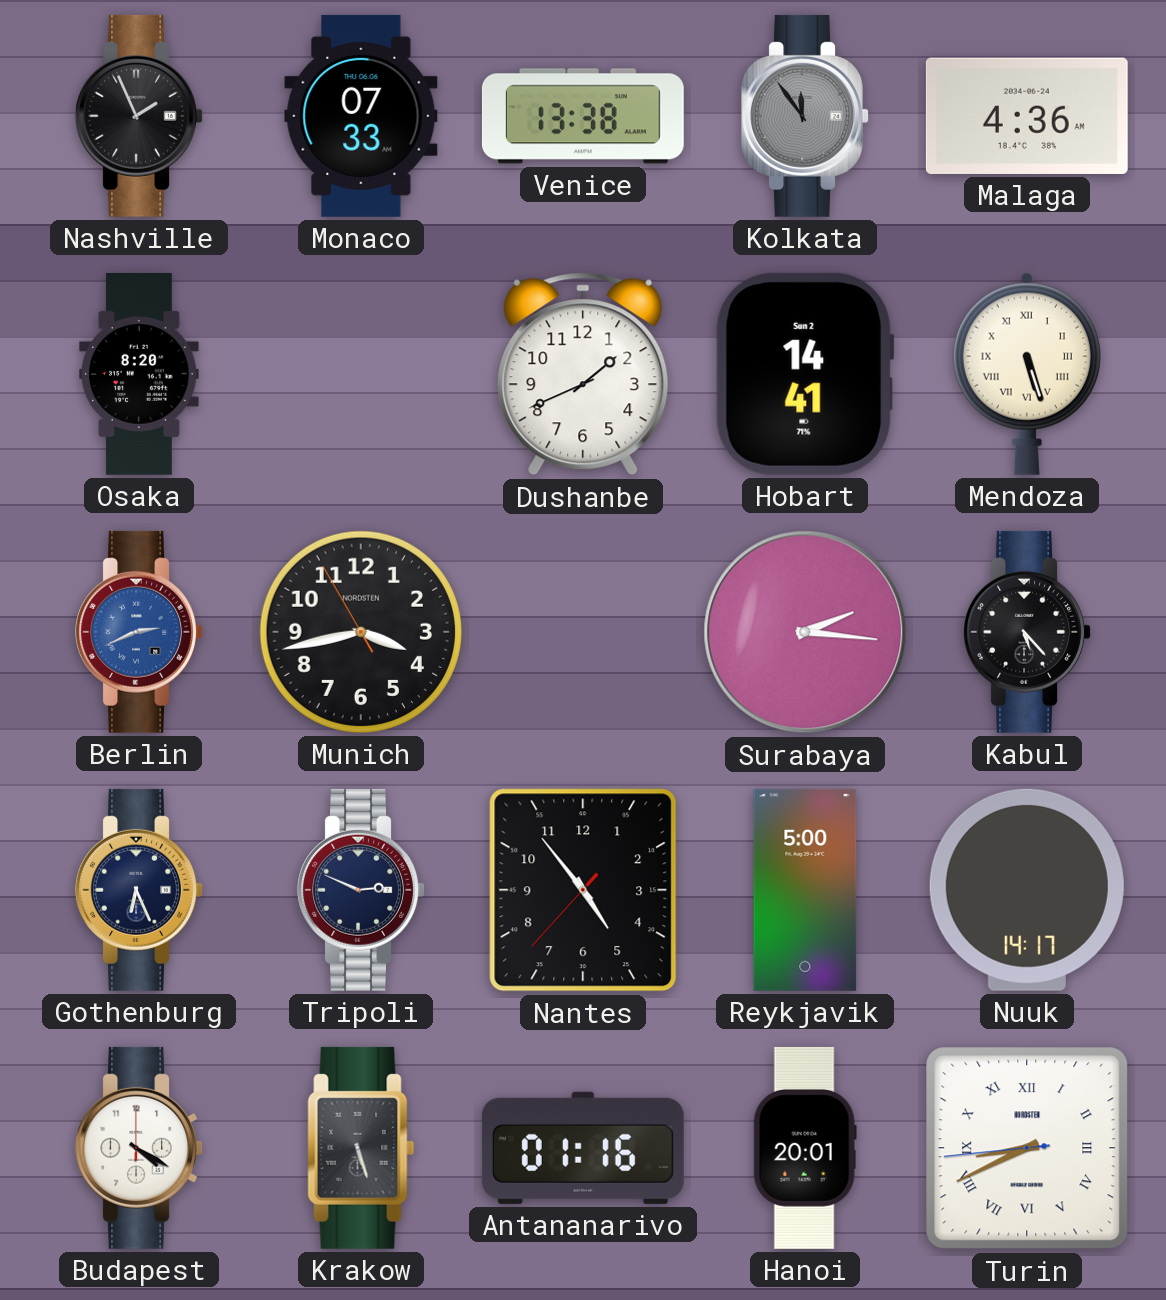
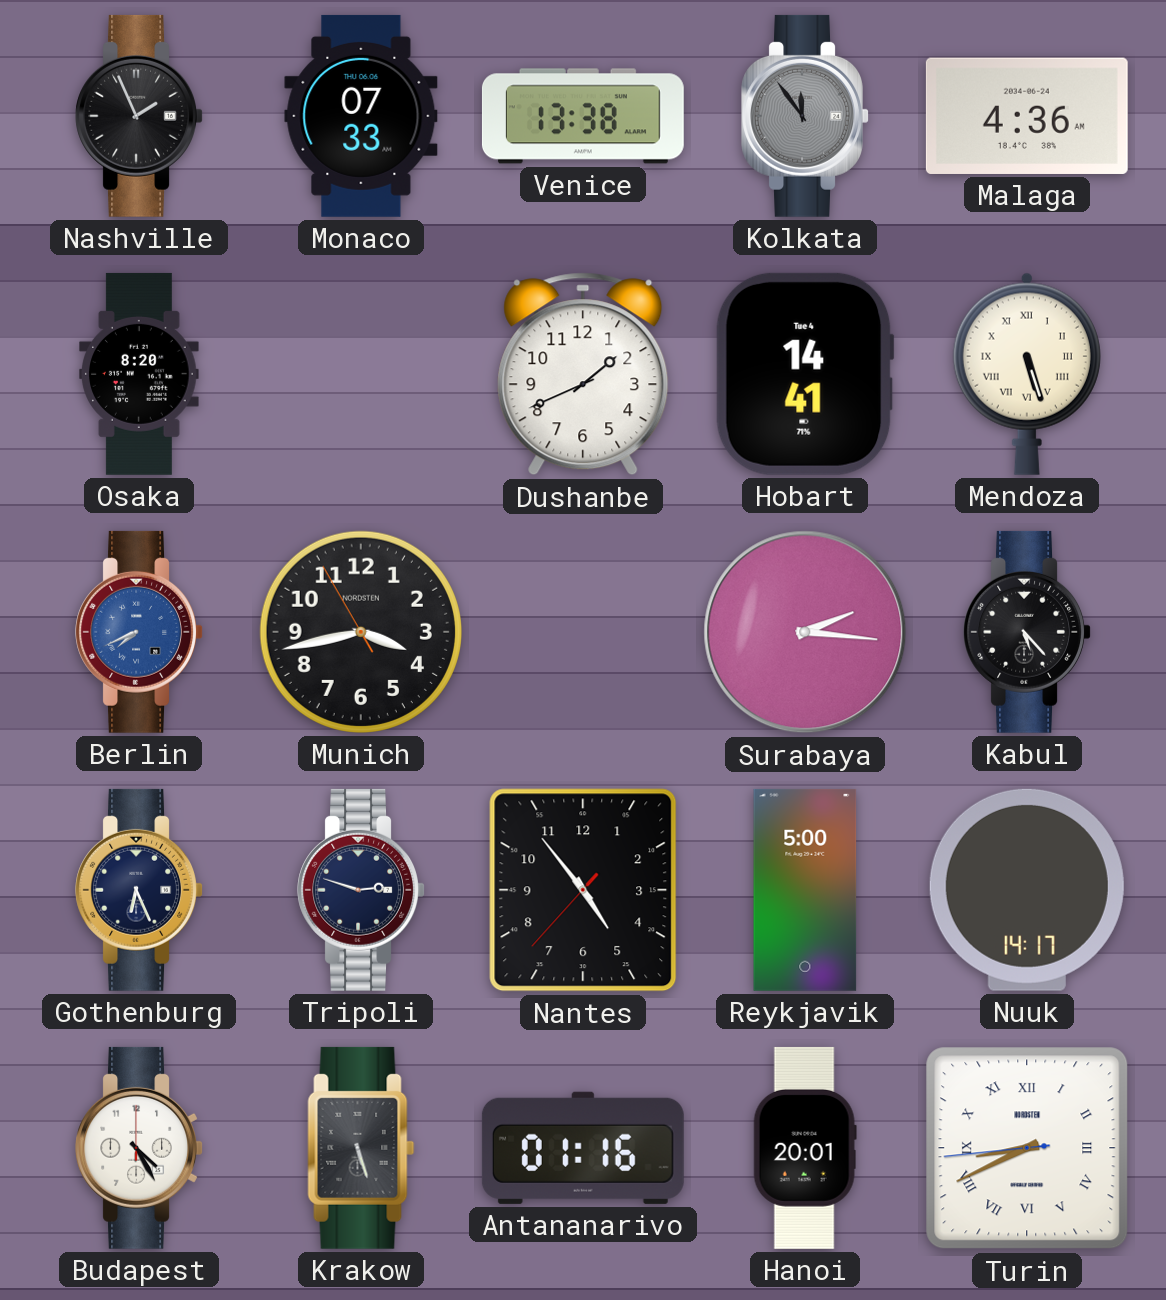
Hobart date: Sun 2 -> Tue 4 (805, 374)
Berlin: 2:41 -> 7:41 (139, 632)
Tripoli: 2:49 -> 2:48 (361, 890)
Budapest: 4:20 -> 4:25 (139, 1148)
